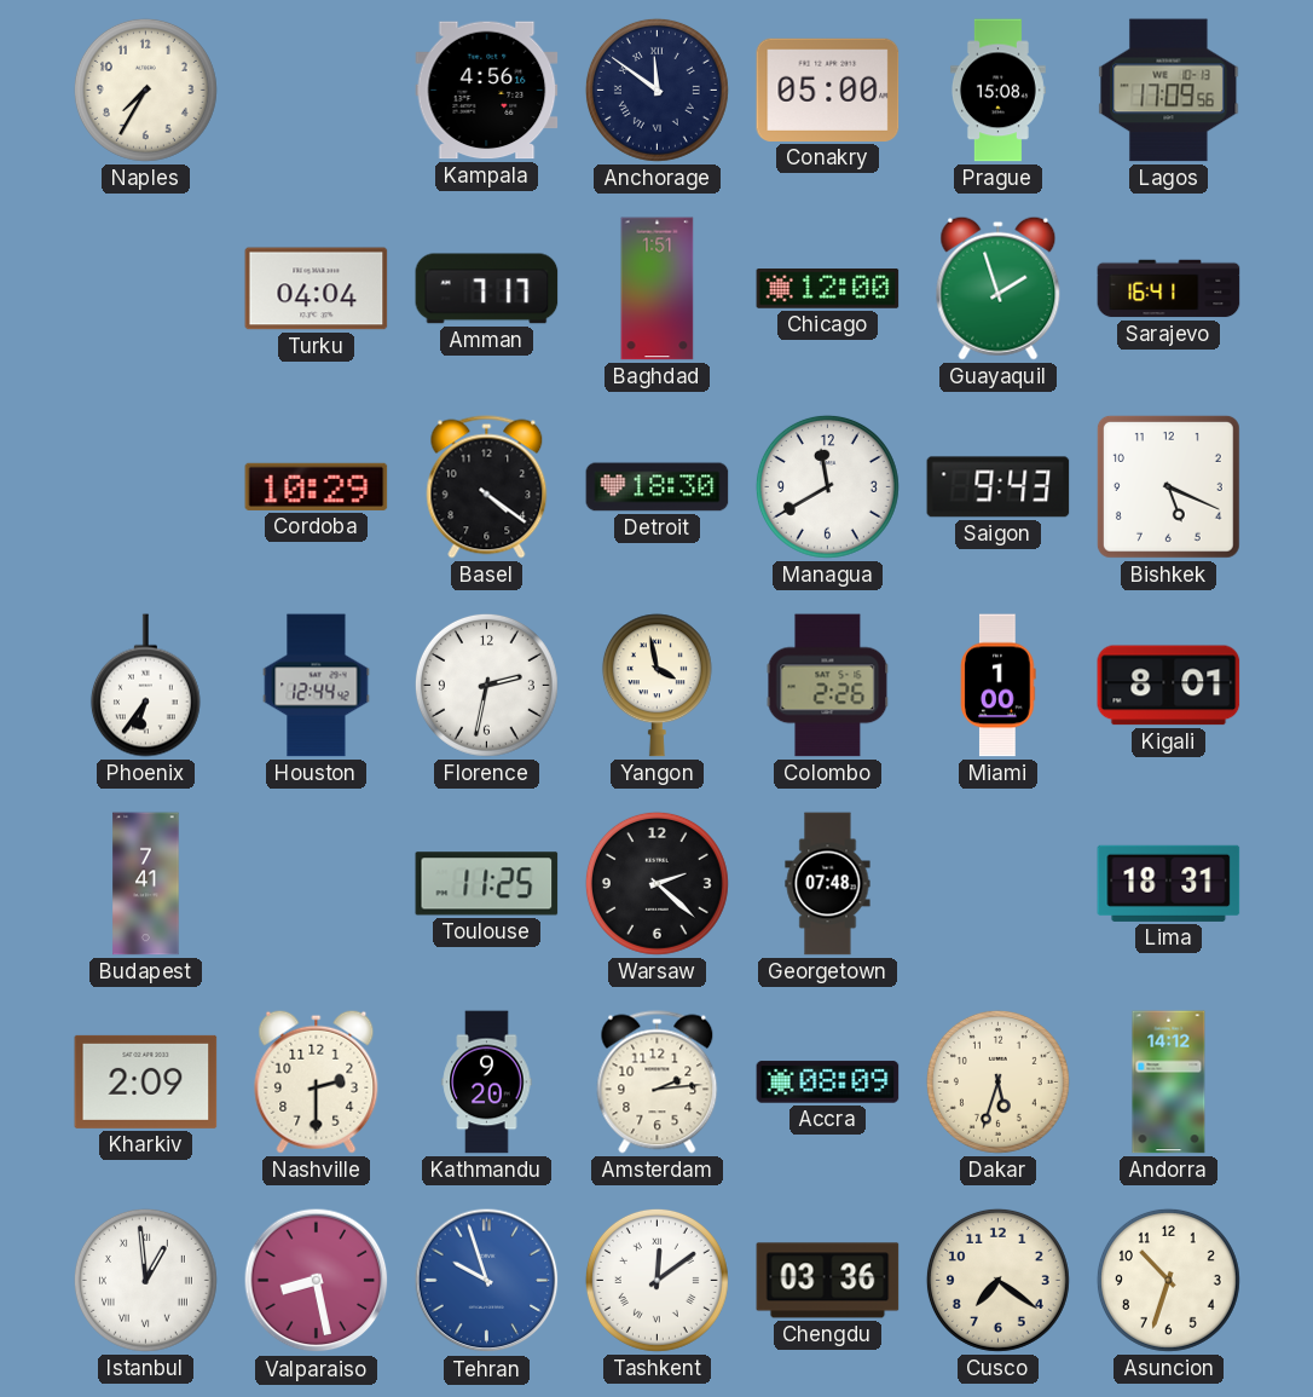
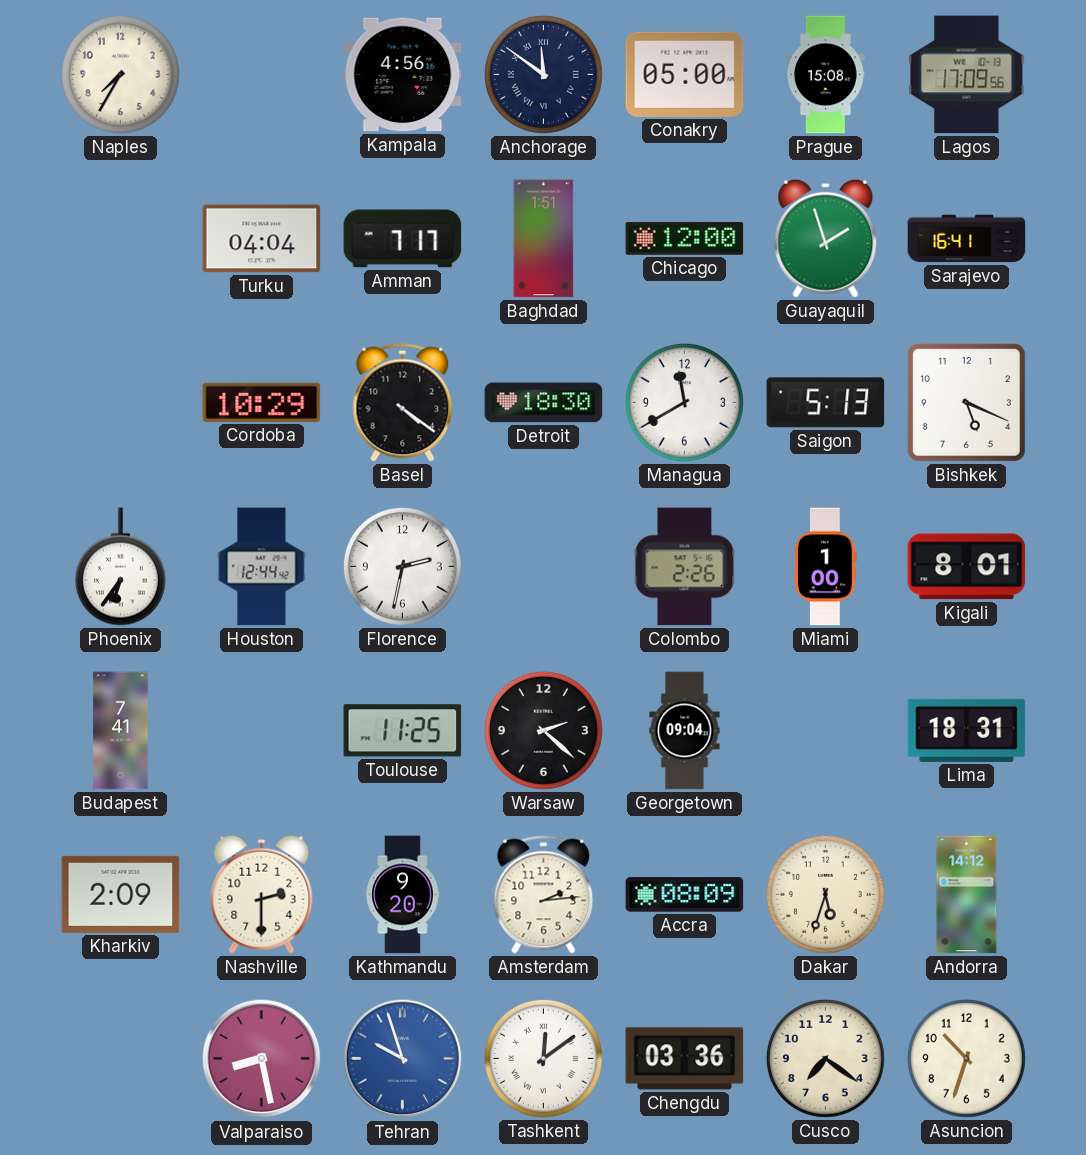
Saigon: 9:43 -> 5:13 (826, 403)
Yangon: 3:58 -> none (656, 686)
Georgetown: 07:48 -> 09:04 (685, 731)
Istanbul: 12:59 -> none (145, 1280)
